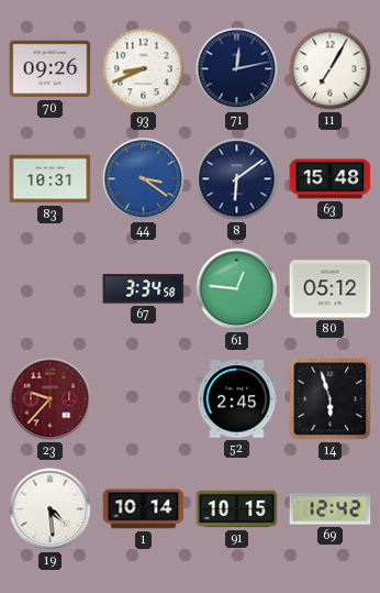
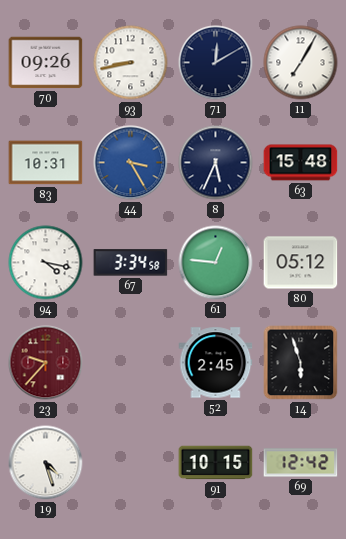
93: 8:41 -> 8:43 (131, 63)
71: 12:13 -> 12:10 (216, 63)
44: 3:21 -> 3:25 (131, 163)
8: 6:09 -> 5:34 (216, 163)
94: none -> 4:17 (46, 263)
19: 4:29 -> 4:27 (46, 463)
1: 10:14 -> none (144, 509)
